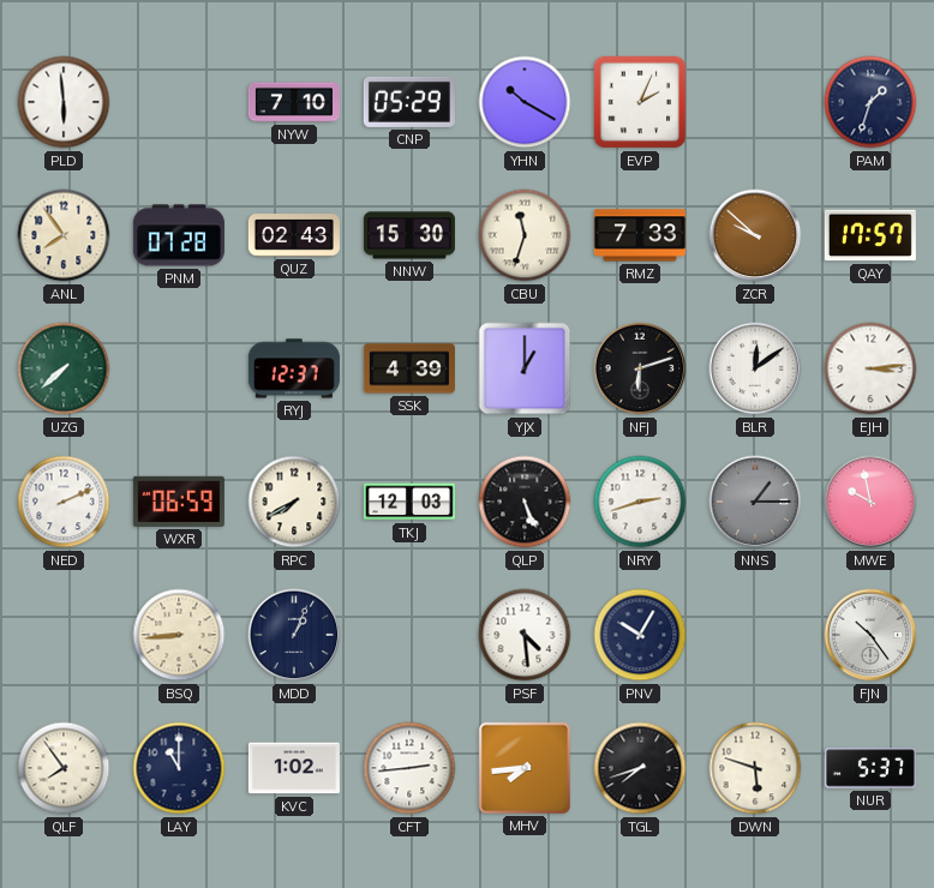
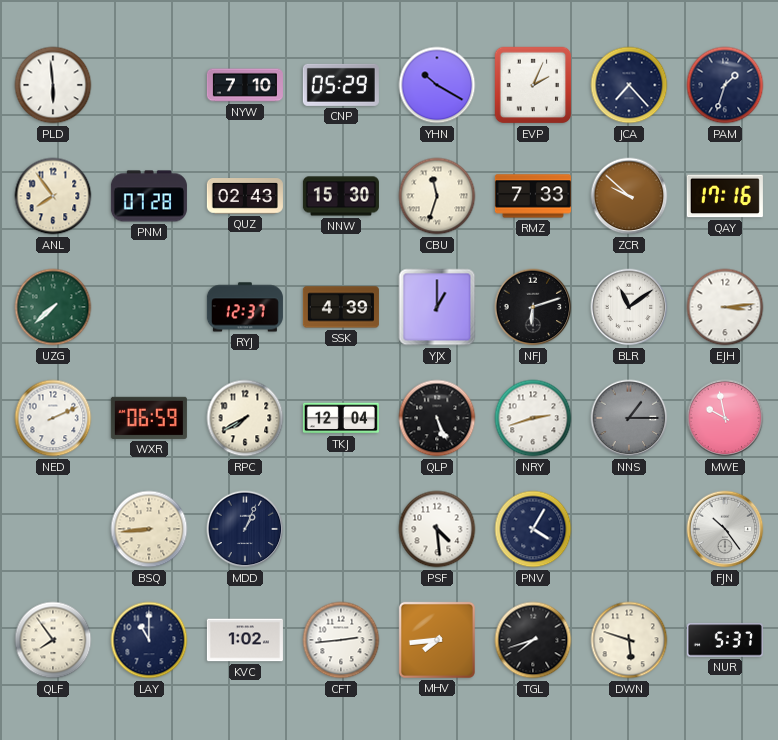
JCA: none -> 7:23 (629, 85)
QAY: 17:57 -> 17:16 (725, 196)
BLR: 12:09 -> 11:09 (629, 307)
TKJ: 12:03 -> 12:04 (341, 418)
PNV: 10:05 -> 4:05 (533, 529)
